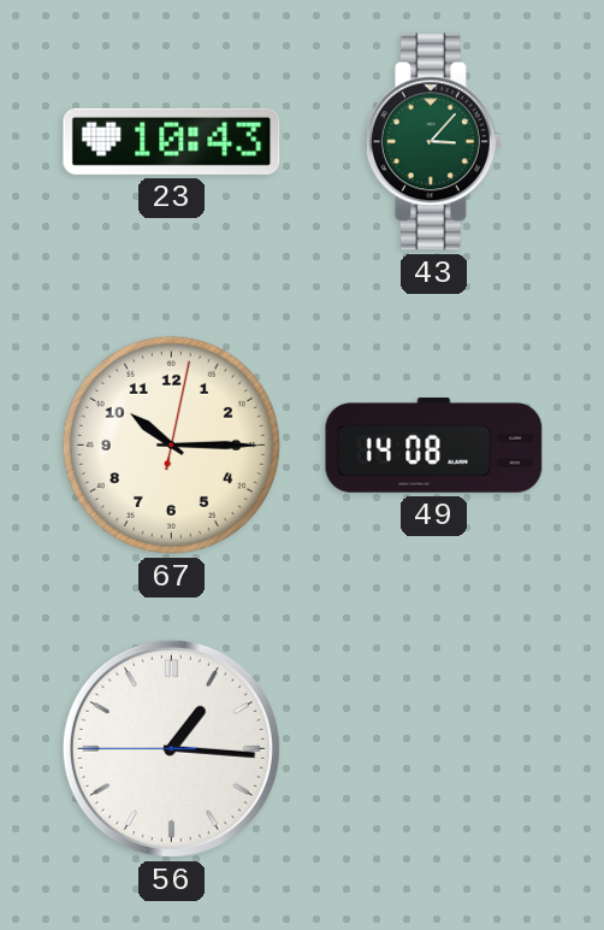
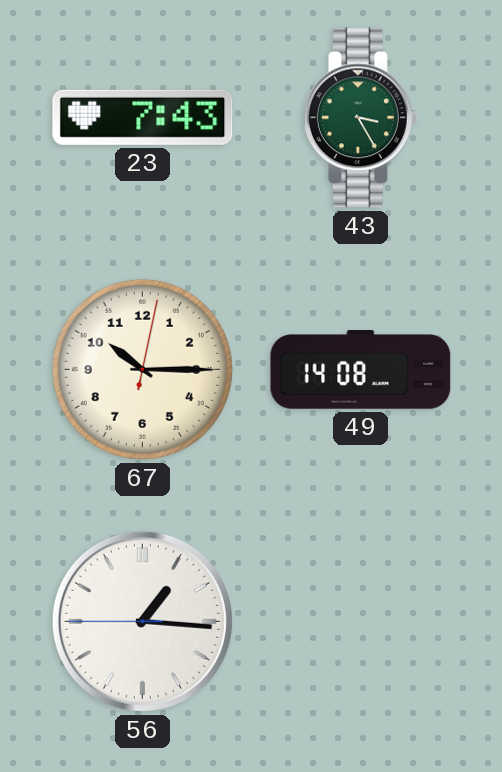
23: 10:43 -> 7:43 (143, 117)
43: 3:07 -> 3:25 (360, 118)
